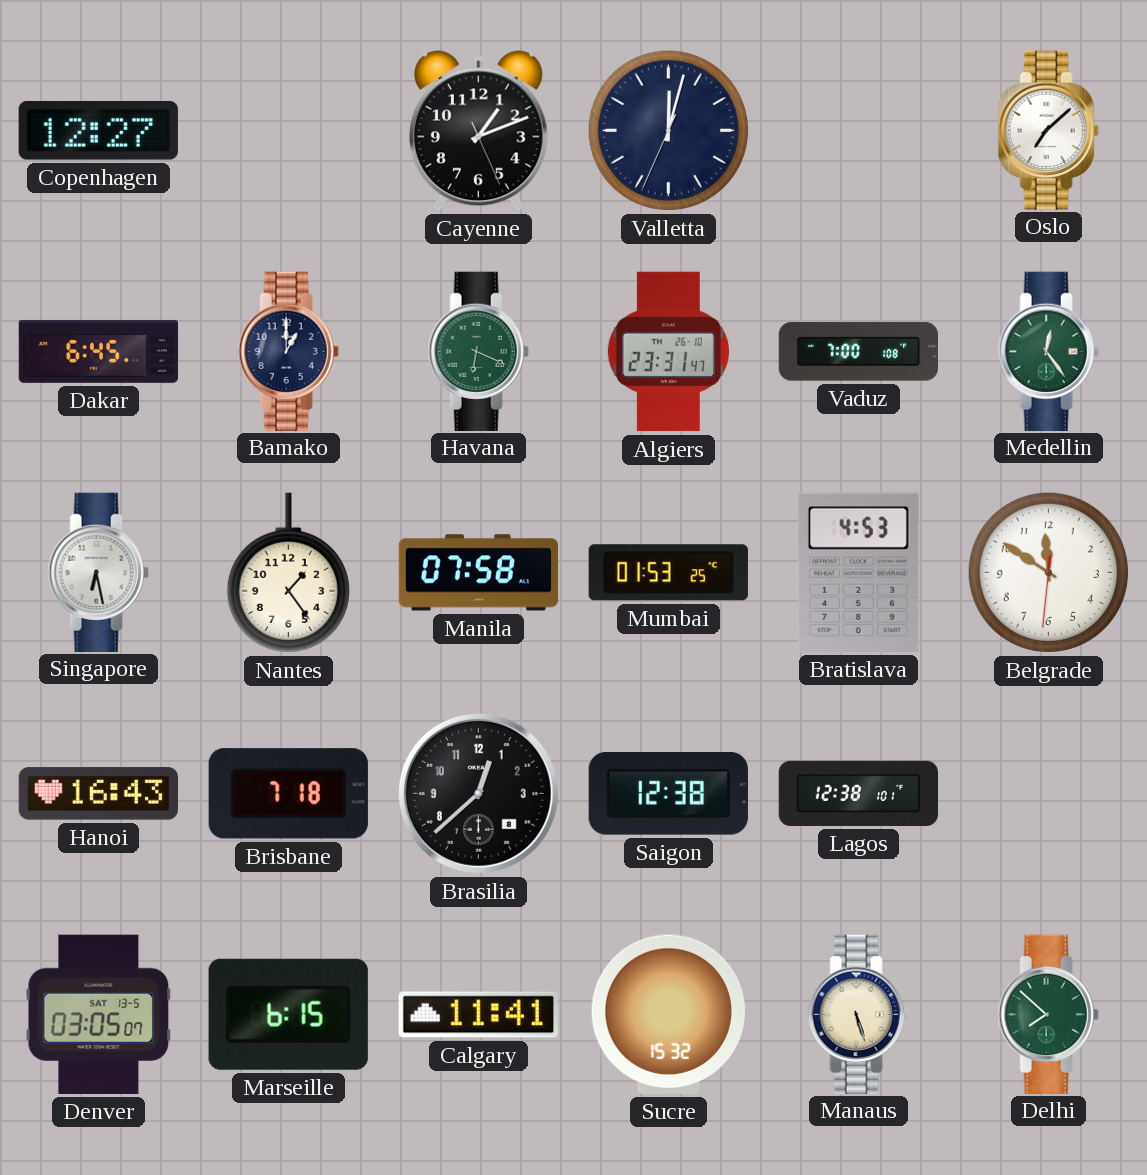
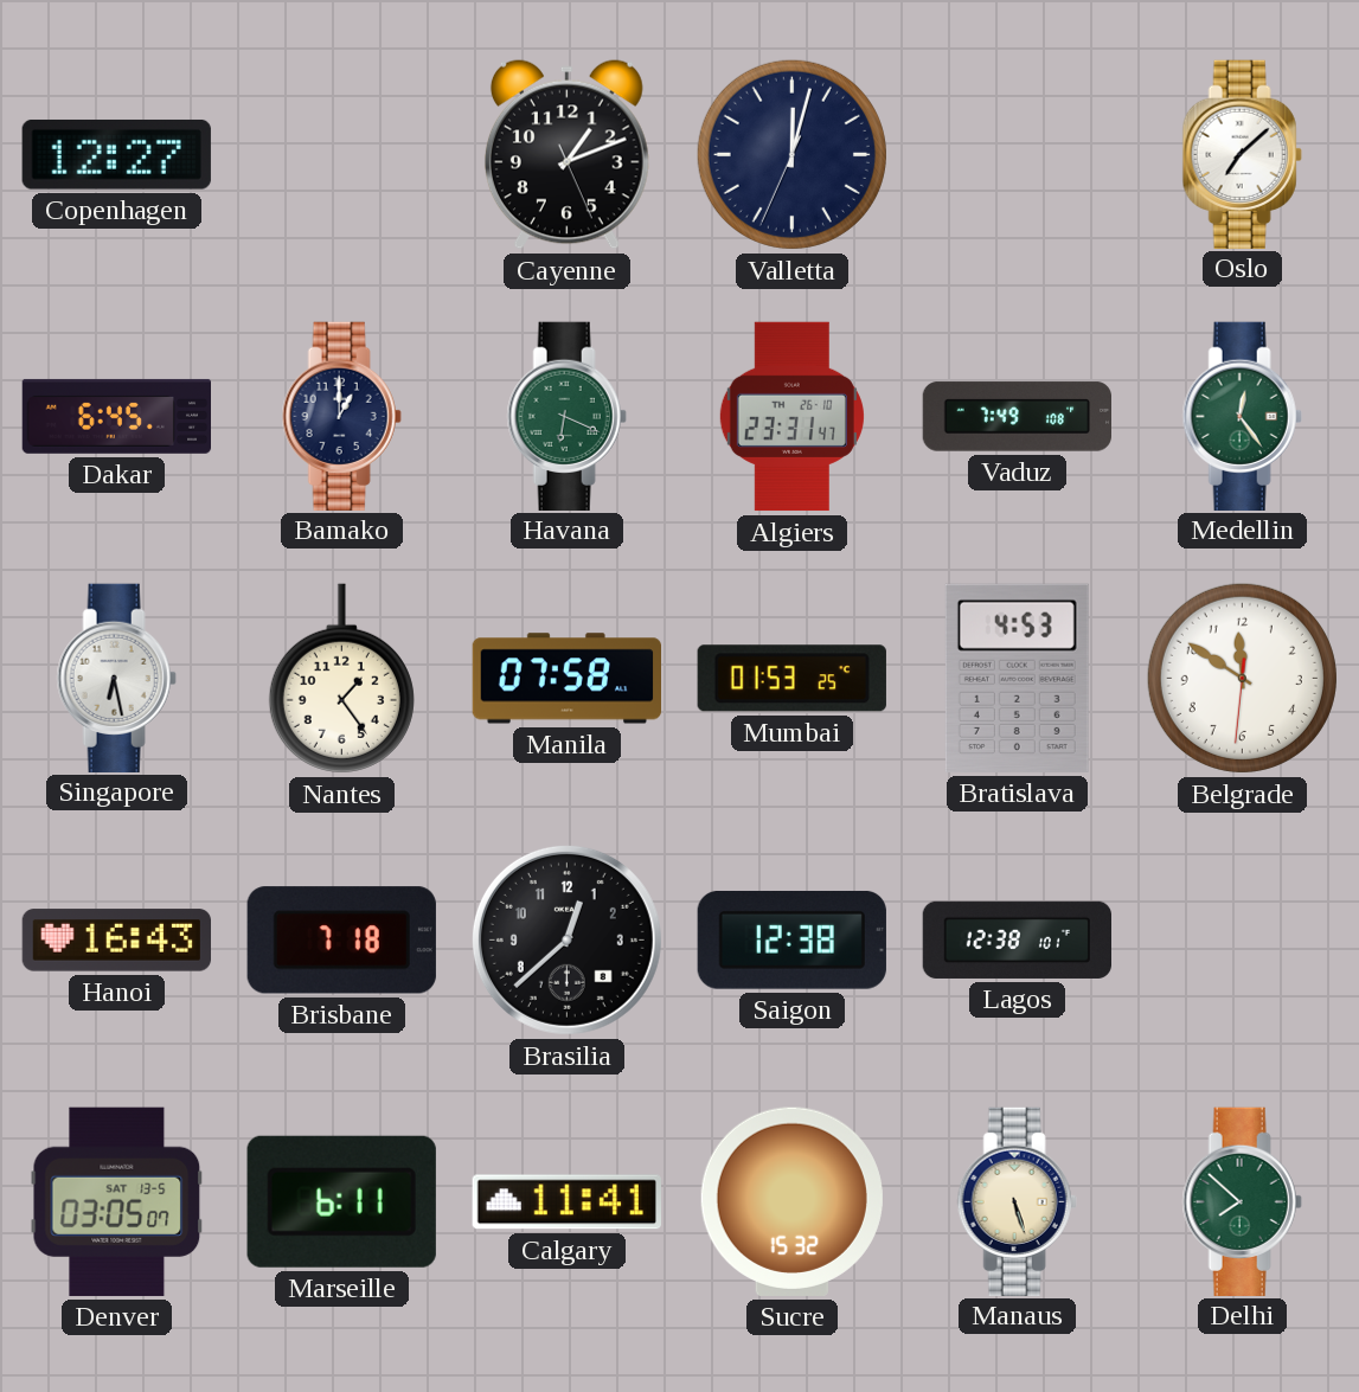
Vaduz: 7:00 -> 7:49 (1017, 417)
Marseille: 6:15 -> 6:11 (341, 1201)
